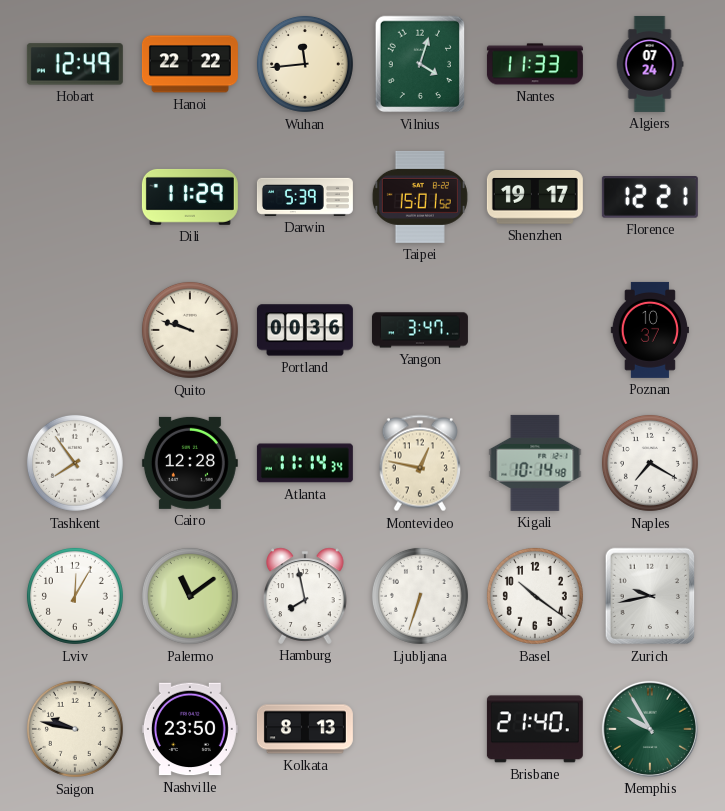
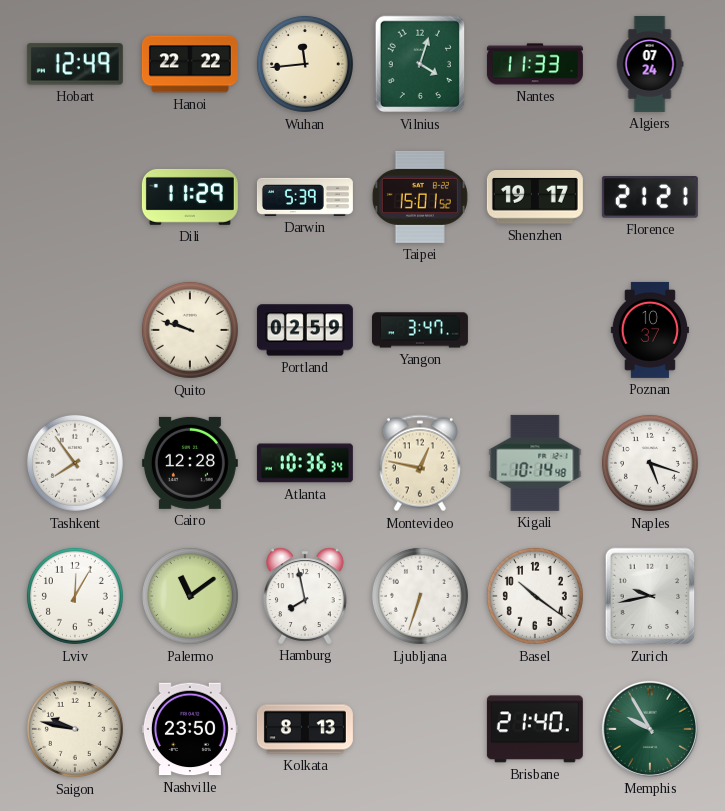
Florence: 12:21 -> 21:21 (650, 197)
Portland: 00:36 -> 02:59 (305, 330)
Atlanta: 11:14 -> 10:36 (305, 463)
Naples: 7:20 -> 5:18 (650, 463)
